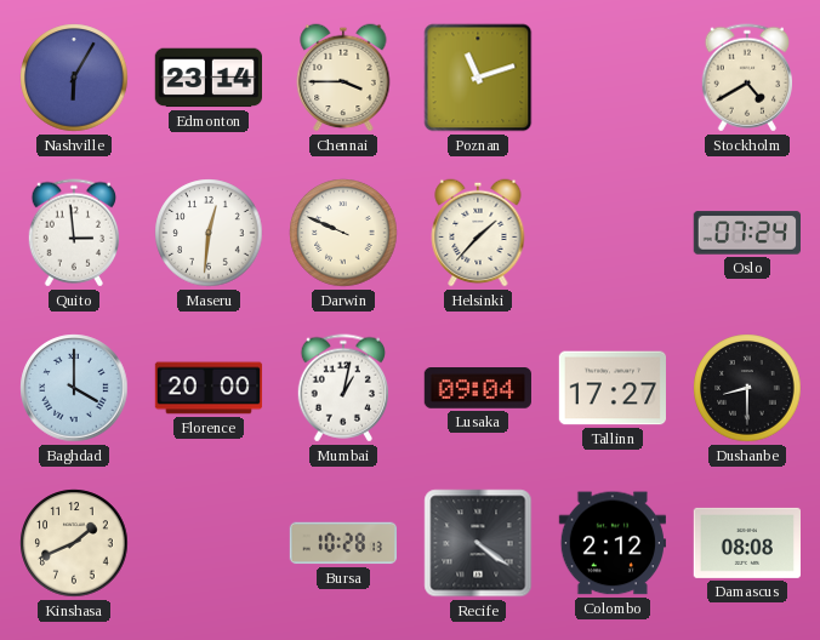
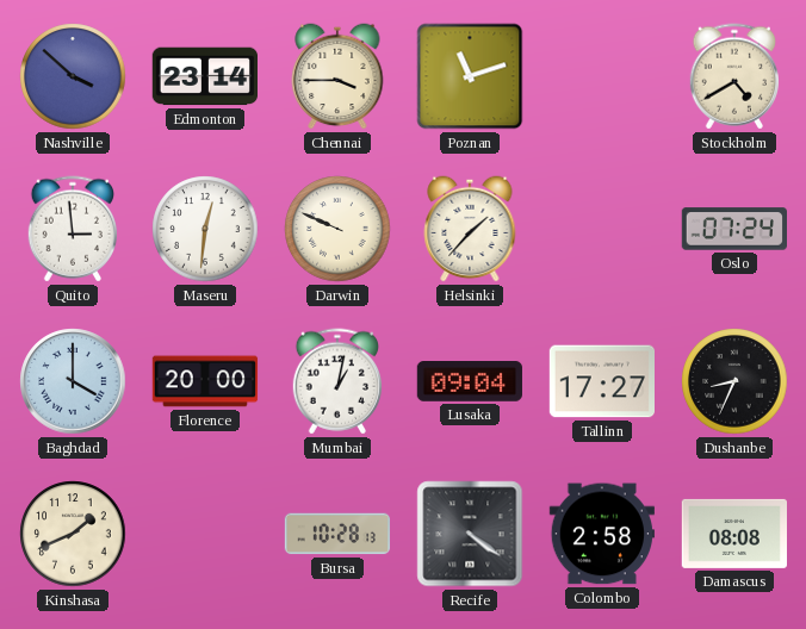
Nashville: 6:05 -> 3:52 (73, 76)
Dushanbe: 8:30 -> 8:34 (734, 381)
Colombo: 2:12 -> 2:58 (601, 534)
